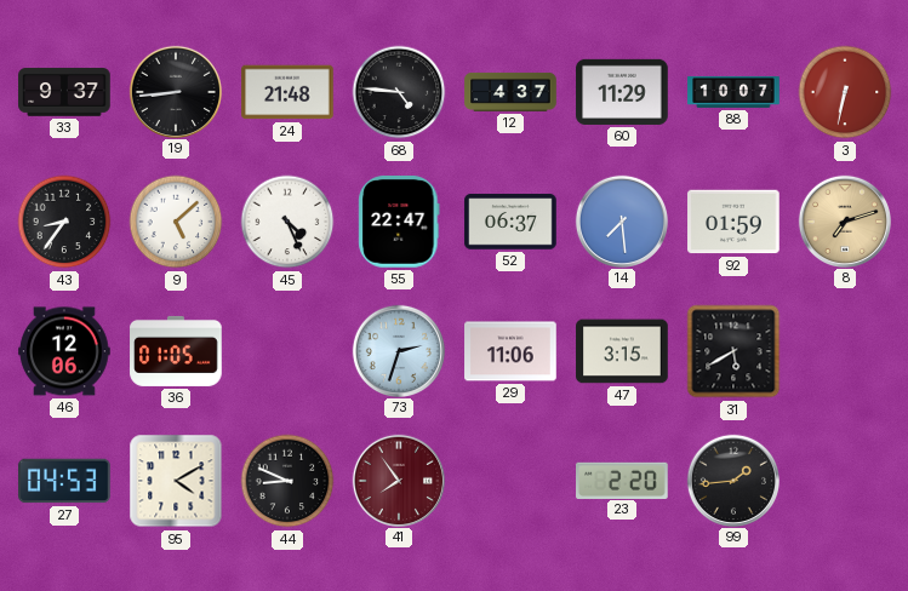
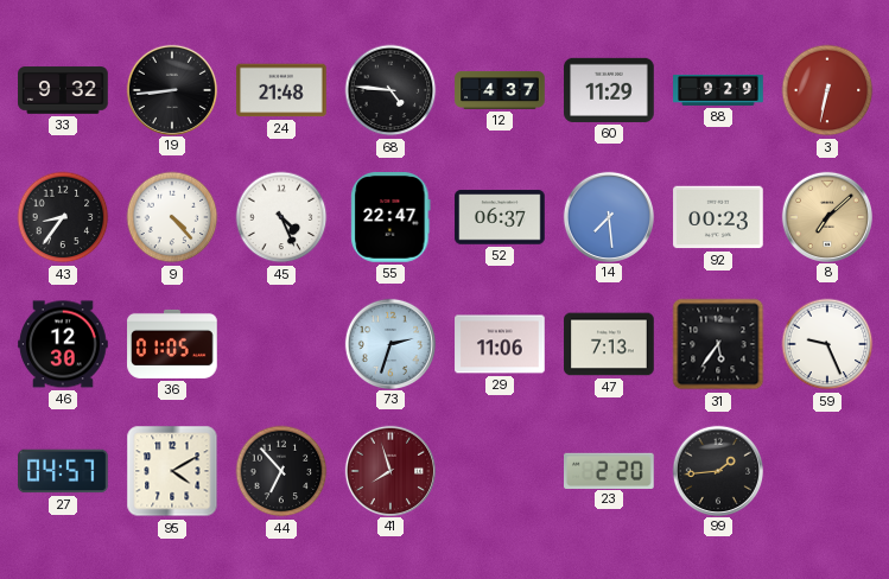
33: 9:37 -> 9:32 (63, 90)
88: 10:07 -> 9:29 (718, 90)
9: 5:08 -> 4:23 (172, 217)
92: 01:59 -> 00:23 (718, 217)
8: 7:12 -> 7:08 (826, 216)
46: 12:06 -> 12:30 (63, 344)
47: 3:15 -> 7:13 (609, 344)
31: 5:40 -> 5:36 (718, 344)
59: none -> 9:26 (827, 344)
27: 04:53 -> 04:57 (63, 471)
44: 8:49 -> 6:53 (281, 471)
41: 7:54 -> 7:57 (389, 470)
